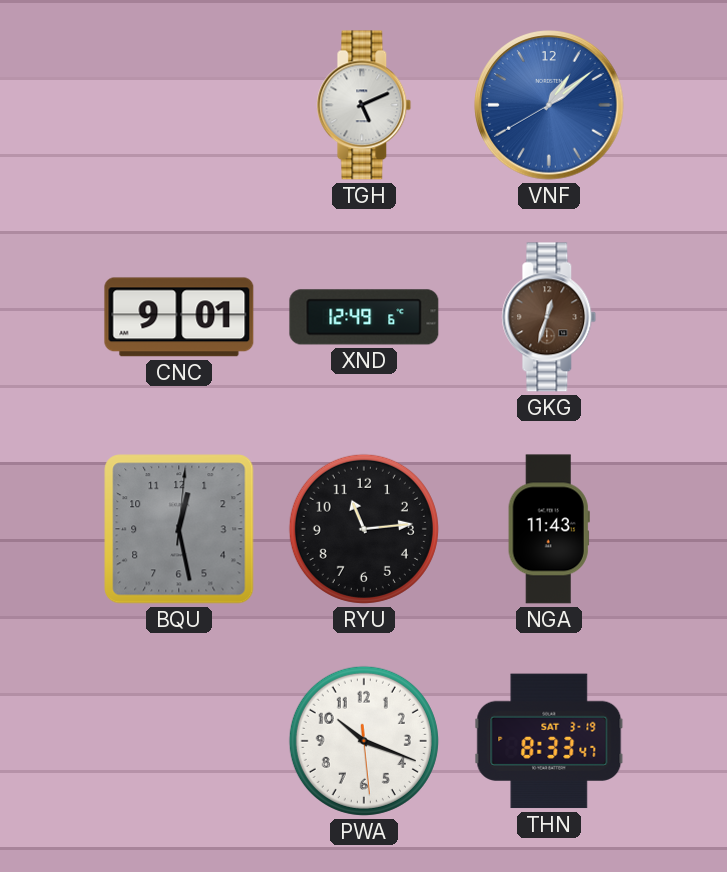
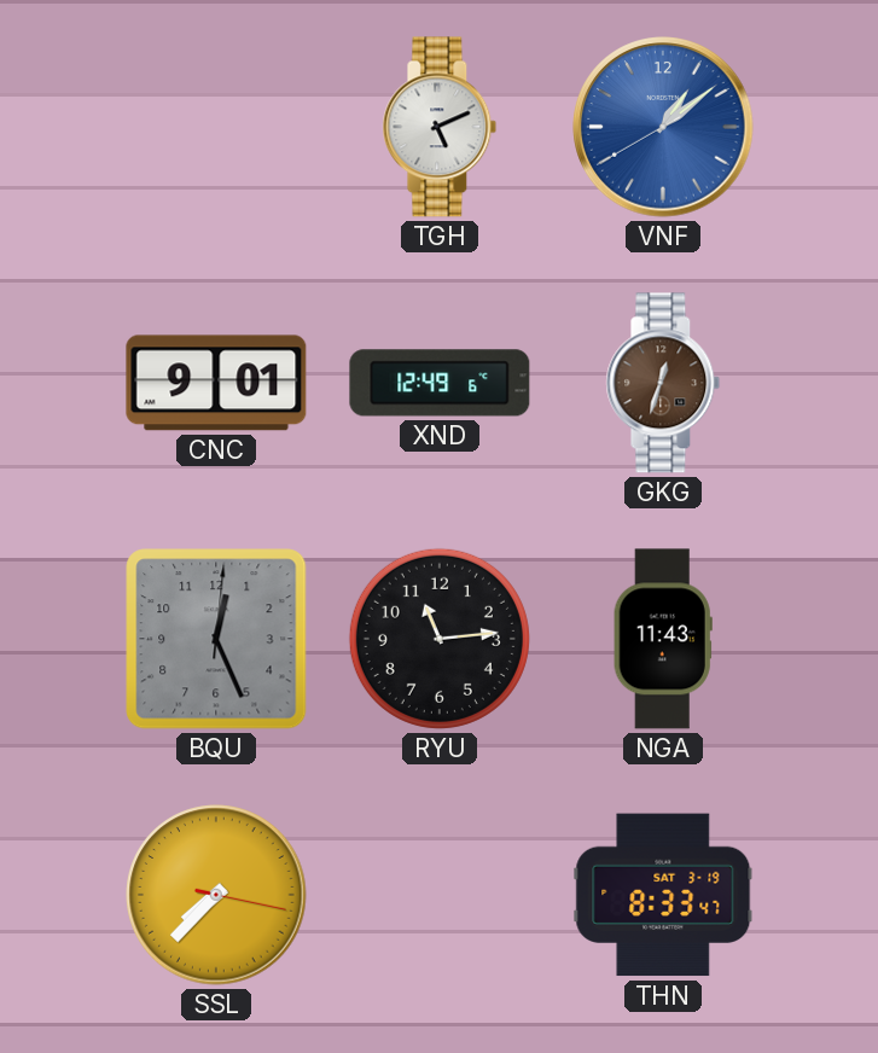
BQU: 12:28 -> 12:26 (216, 639)
SSL: none -> 7:37 (216, 895)
PWA: 10:18 -> none (364, 741)
